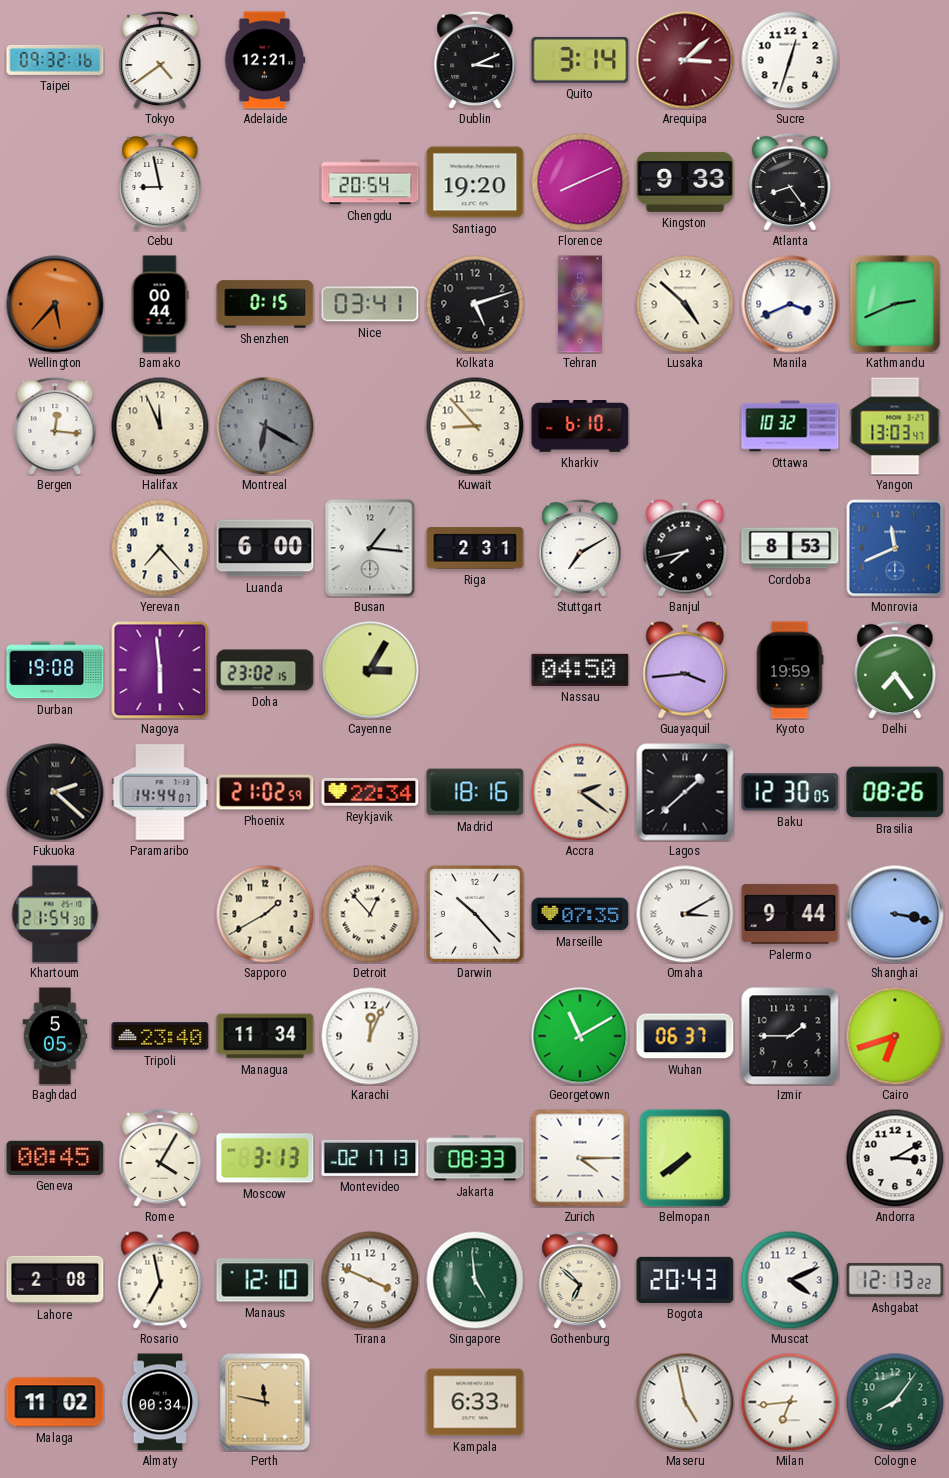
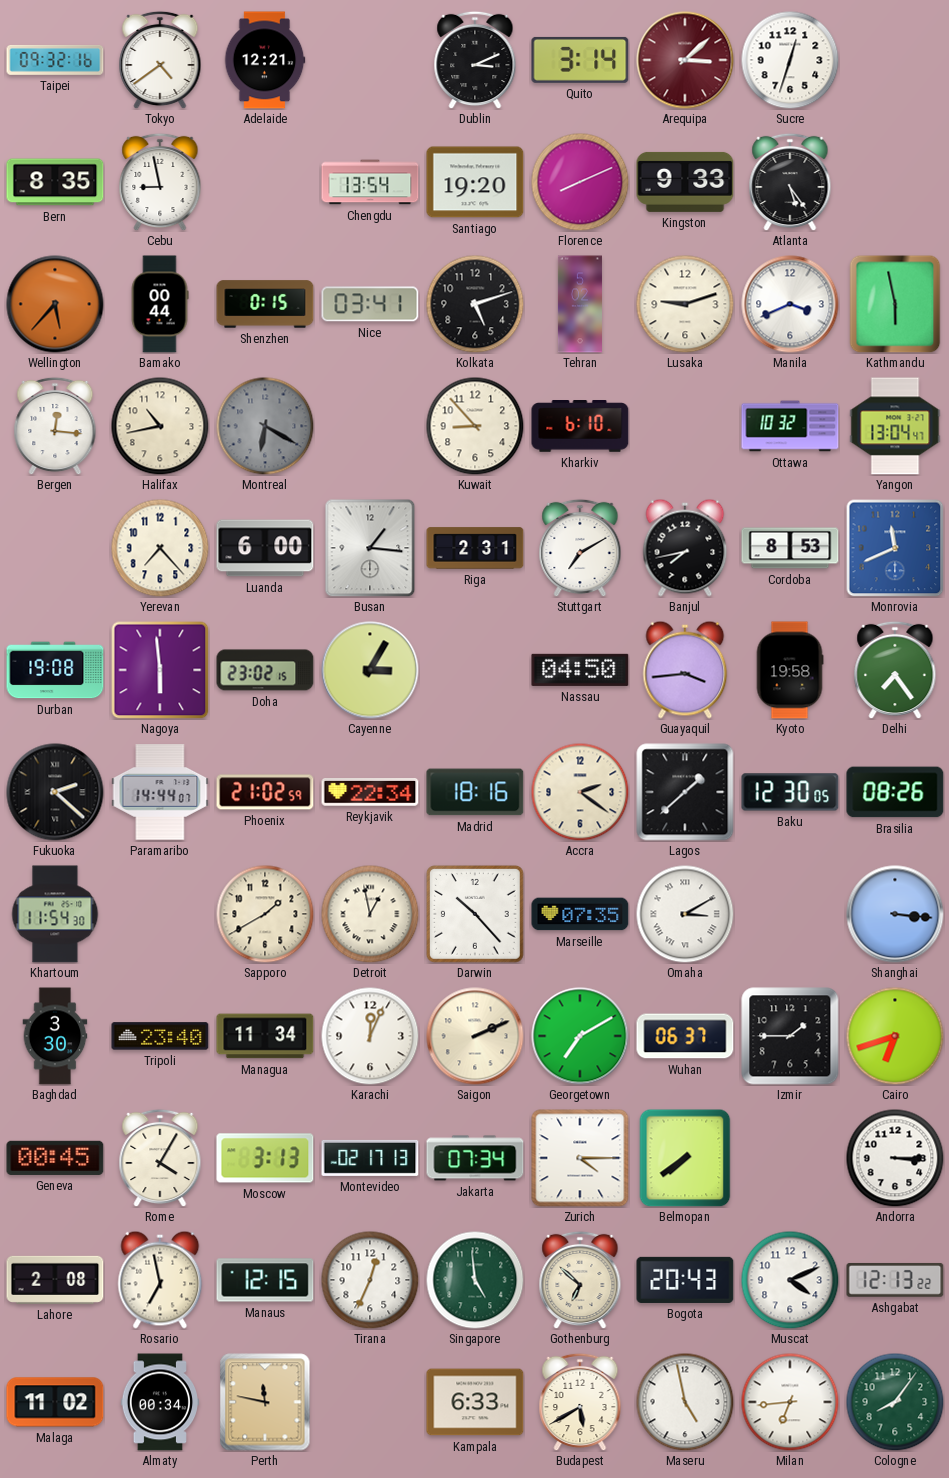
Bern: none -> 8:35 (55, 182)
Chengdu: 20:54 -> 13:54 (370, 182)
Atlanta: 8:24 -> 5:24 (790, 182)
Lusaka: 4:52 -> 9:12 (685, 304)
Kathmandu: 2:41 -> 5:58 (895, 304)
Halifax: 11:56 -> 10:43 (160, 426)
Yangon: 13:03 -> 13:04 (895, 426)
Kyoto: 19:59 -> 19:58 (790, 670)
Khartoum: 21:54 -> 11:54 (55, 914)
Detroit: 12:53 -> 12:58 (370, 914)
Palermo: 9:44 -> none (790, 914)
Shanghai: 3:17 -> 3:16 (895, 914)
Baghdad: 5:05 -> 3:30 (55, 1036)
Saigon: none -> 2:11 (475, 1036)
Georgetown: 11:10 -> 7:10 (580, 1036)
Jakarta: 08:33 -> 07:34 (475, 1158)
Andorra: 3:10 -> 3:15 (895, 1158)
Manaus: 12:10 -> 12:15 (265, 1280)
Tirana: 3:49 -> 12:34 (370, 1280)
Budapest: none -> 5:40 (580, 1402)
